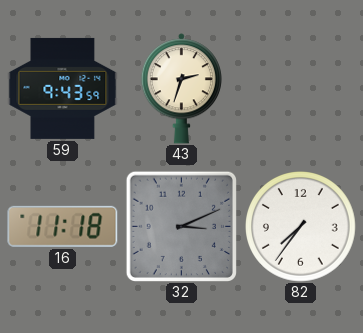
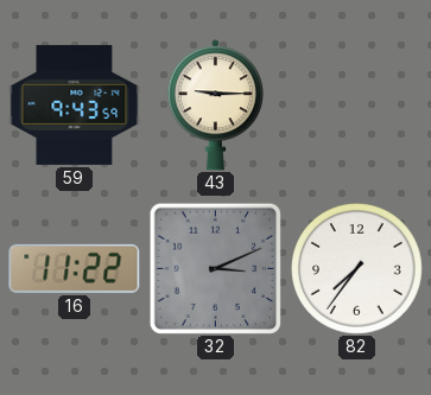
43: 2:33 -> 9:15 (215, 106)
16: 11:18 -> 11:22 (75, 268)
